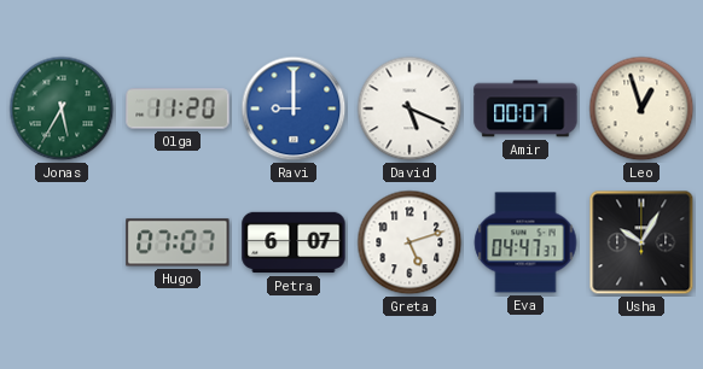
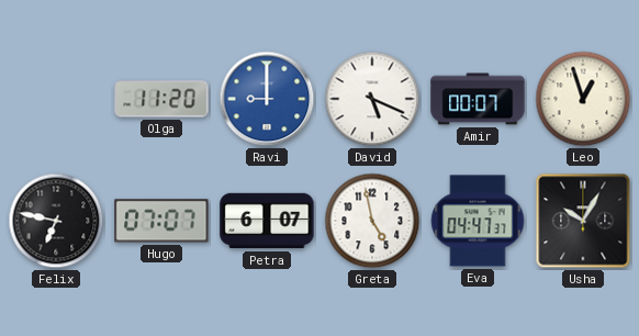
Jonas: 5:35 -> none (62, 109)
Felix: none -> 6:47 (56, 221)
Greta: 5:12 -> 4:58 (372, 221)
